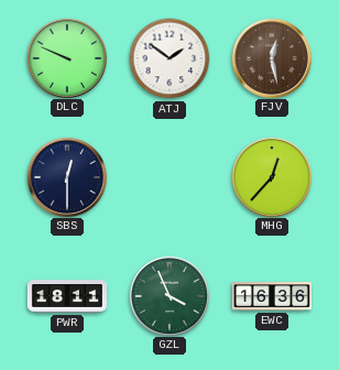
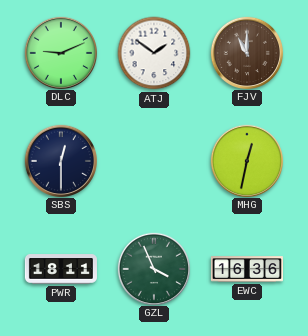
DLC: 9:49 -> 9:11 (60, 52)
FJV: 12:28 -> 11:00 (246, 52)
MHG: 12:37 -> 12:32 (246, 160)
